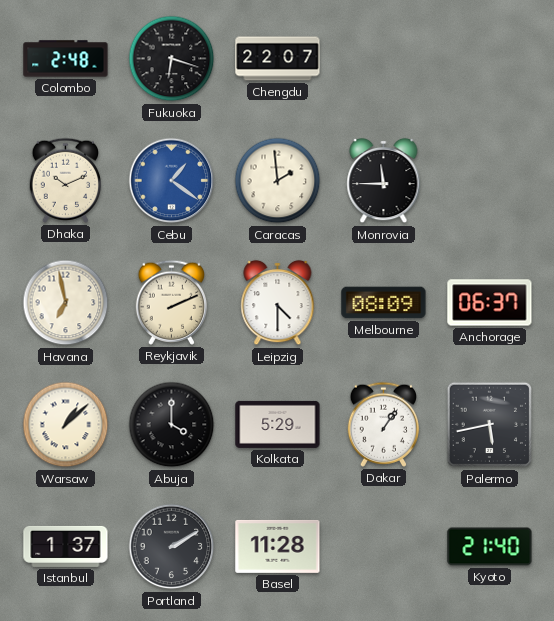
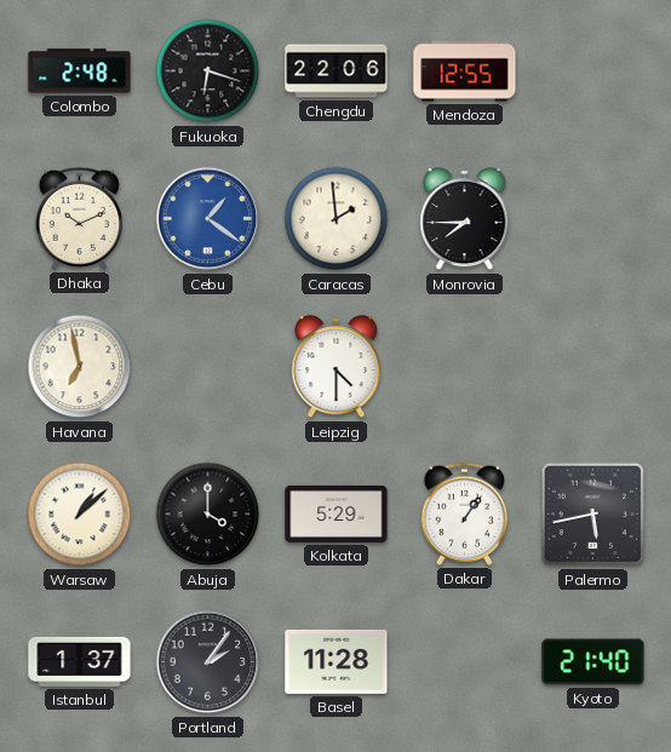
Chengdu: 22:07 -> 22:06 (337, 71)
Mendoza: none -> 12:55 (465, 71)
Monrovia: 11:45 -> 7:45 (465, 219)
Reykjavik: 2:11 -> none (171, 302)
Melbourne: 08:09 -> none (384, 303)
Anchorage: 06:37 -> none (490, 303)
Portland: 2:10 -> 2:06 (208, 662)
